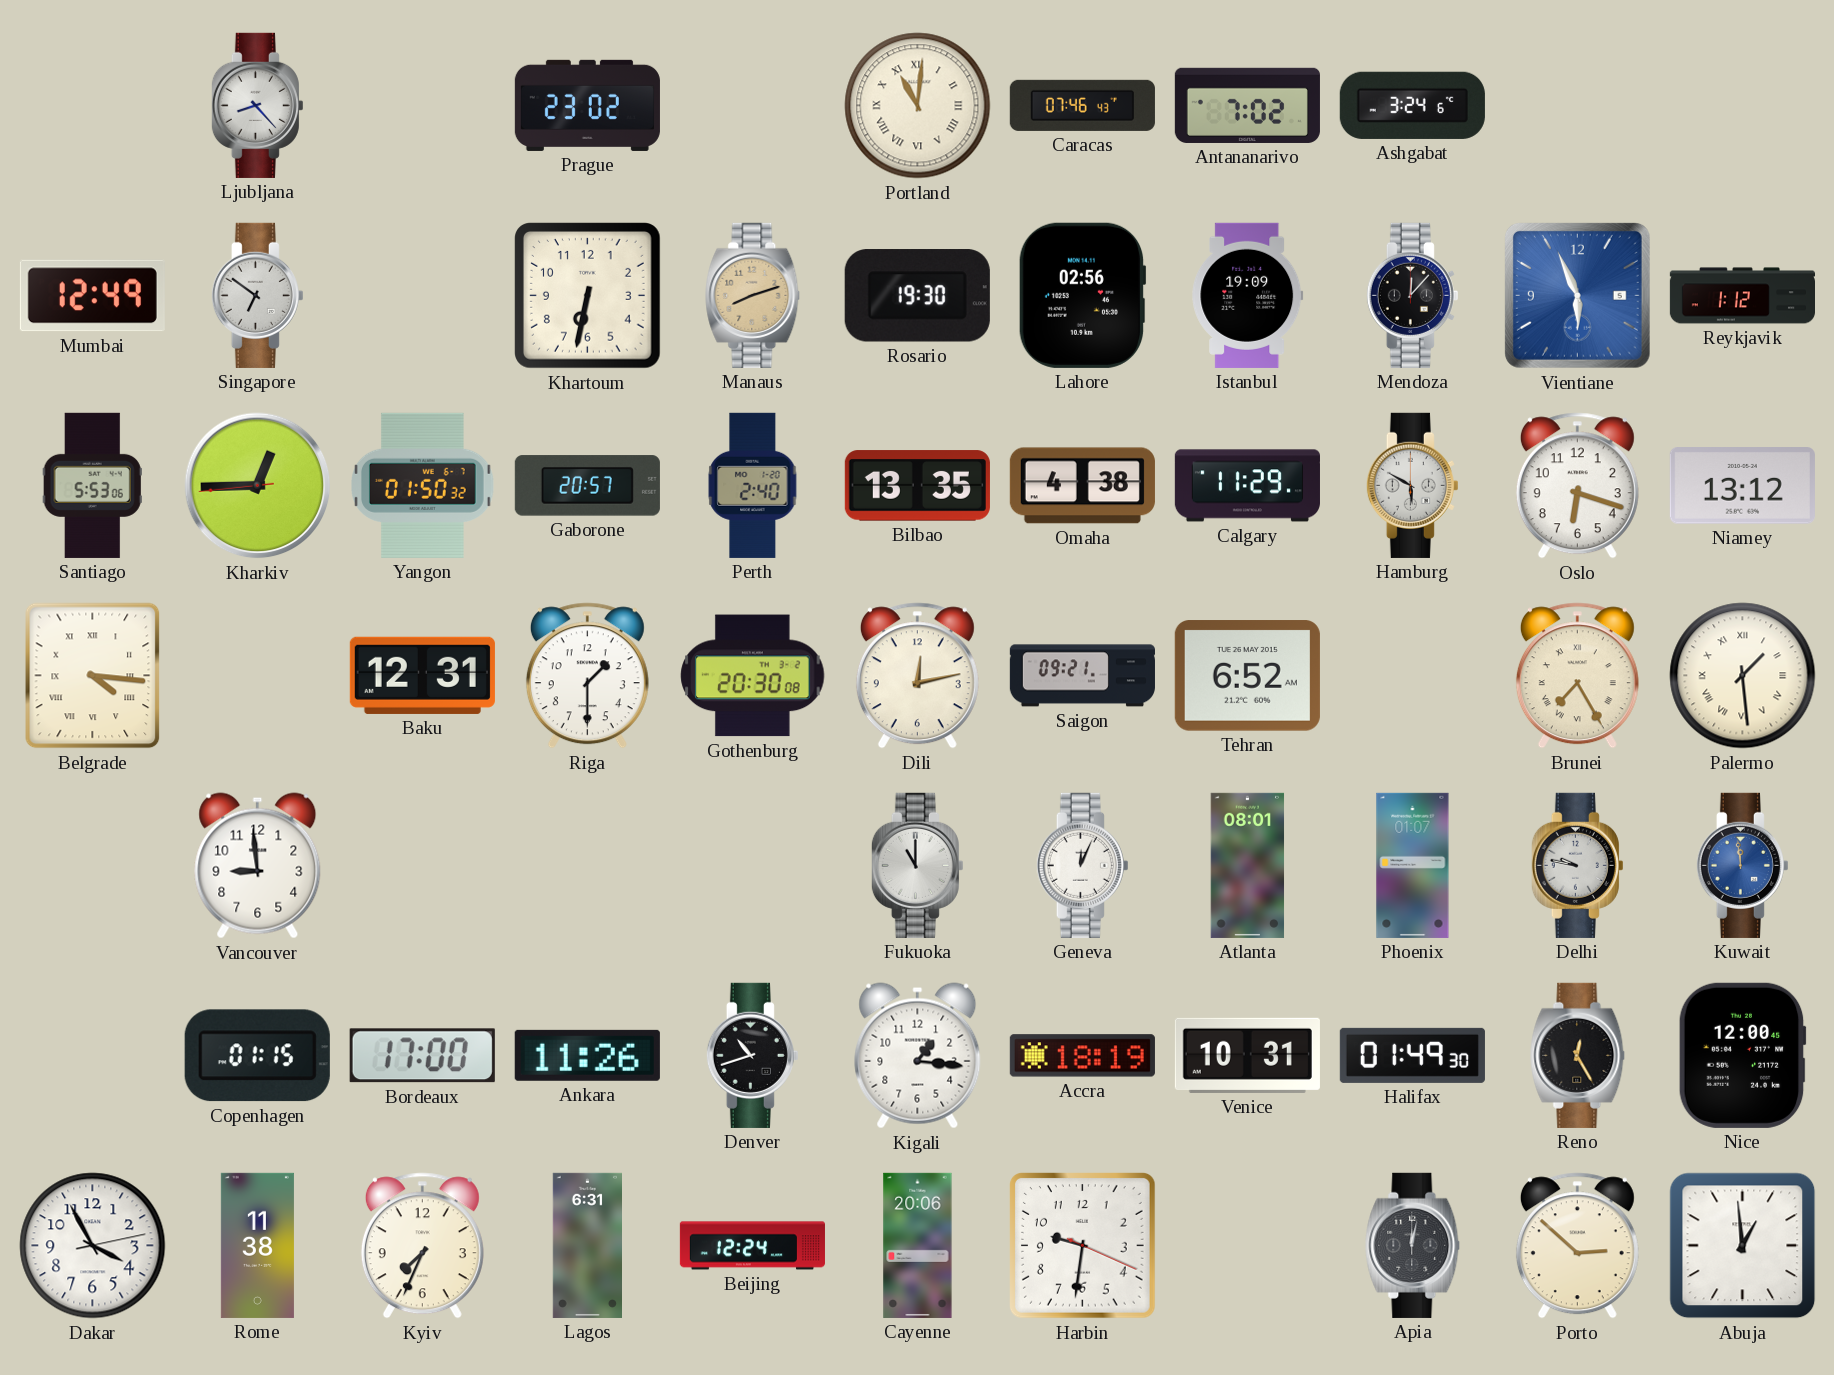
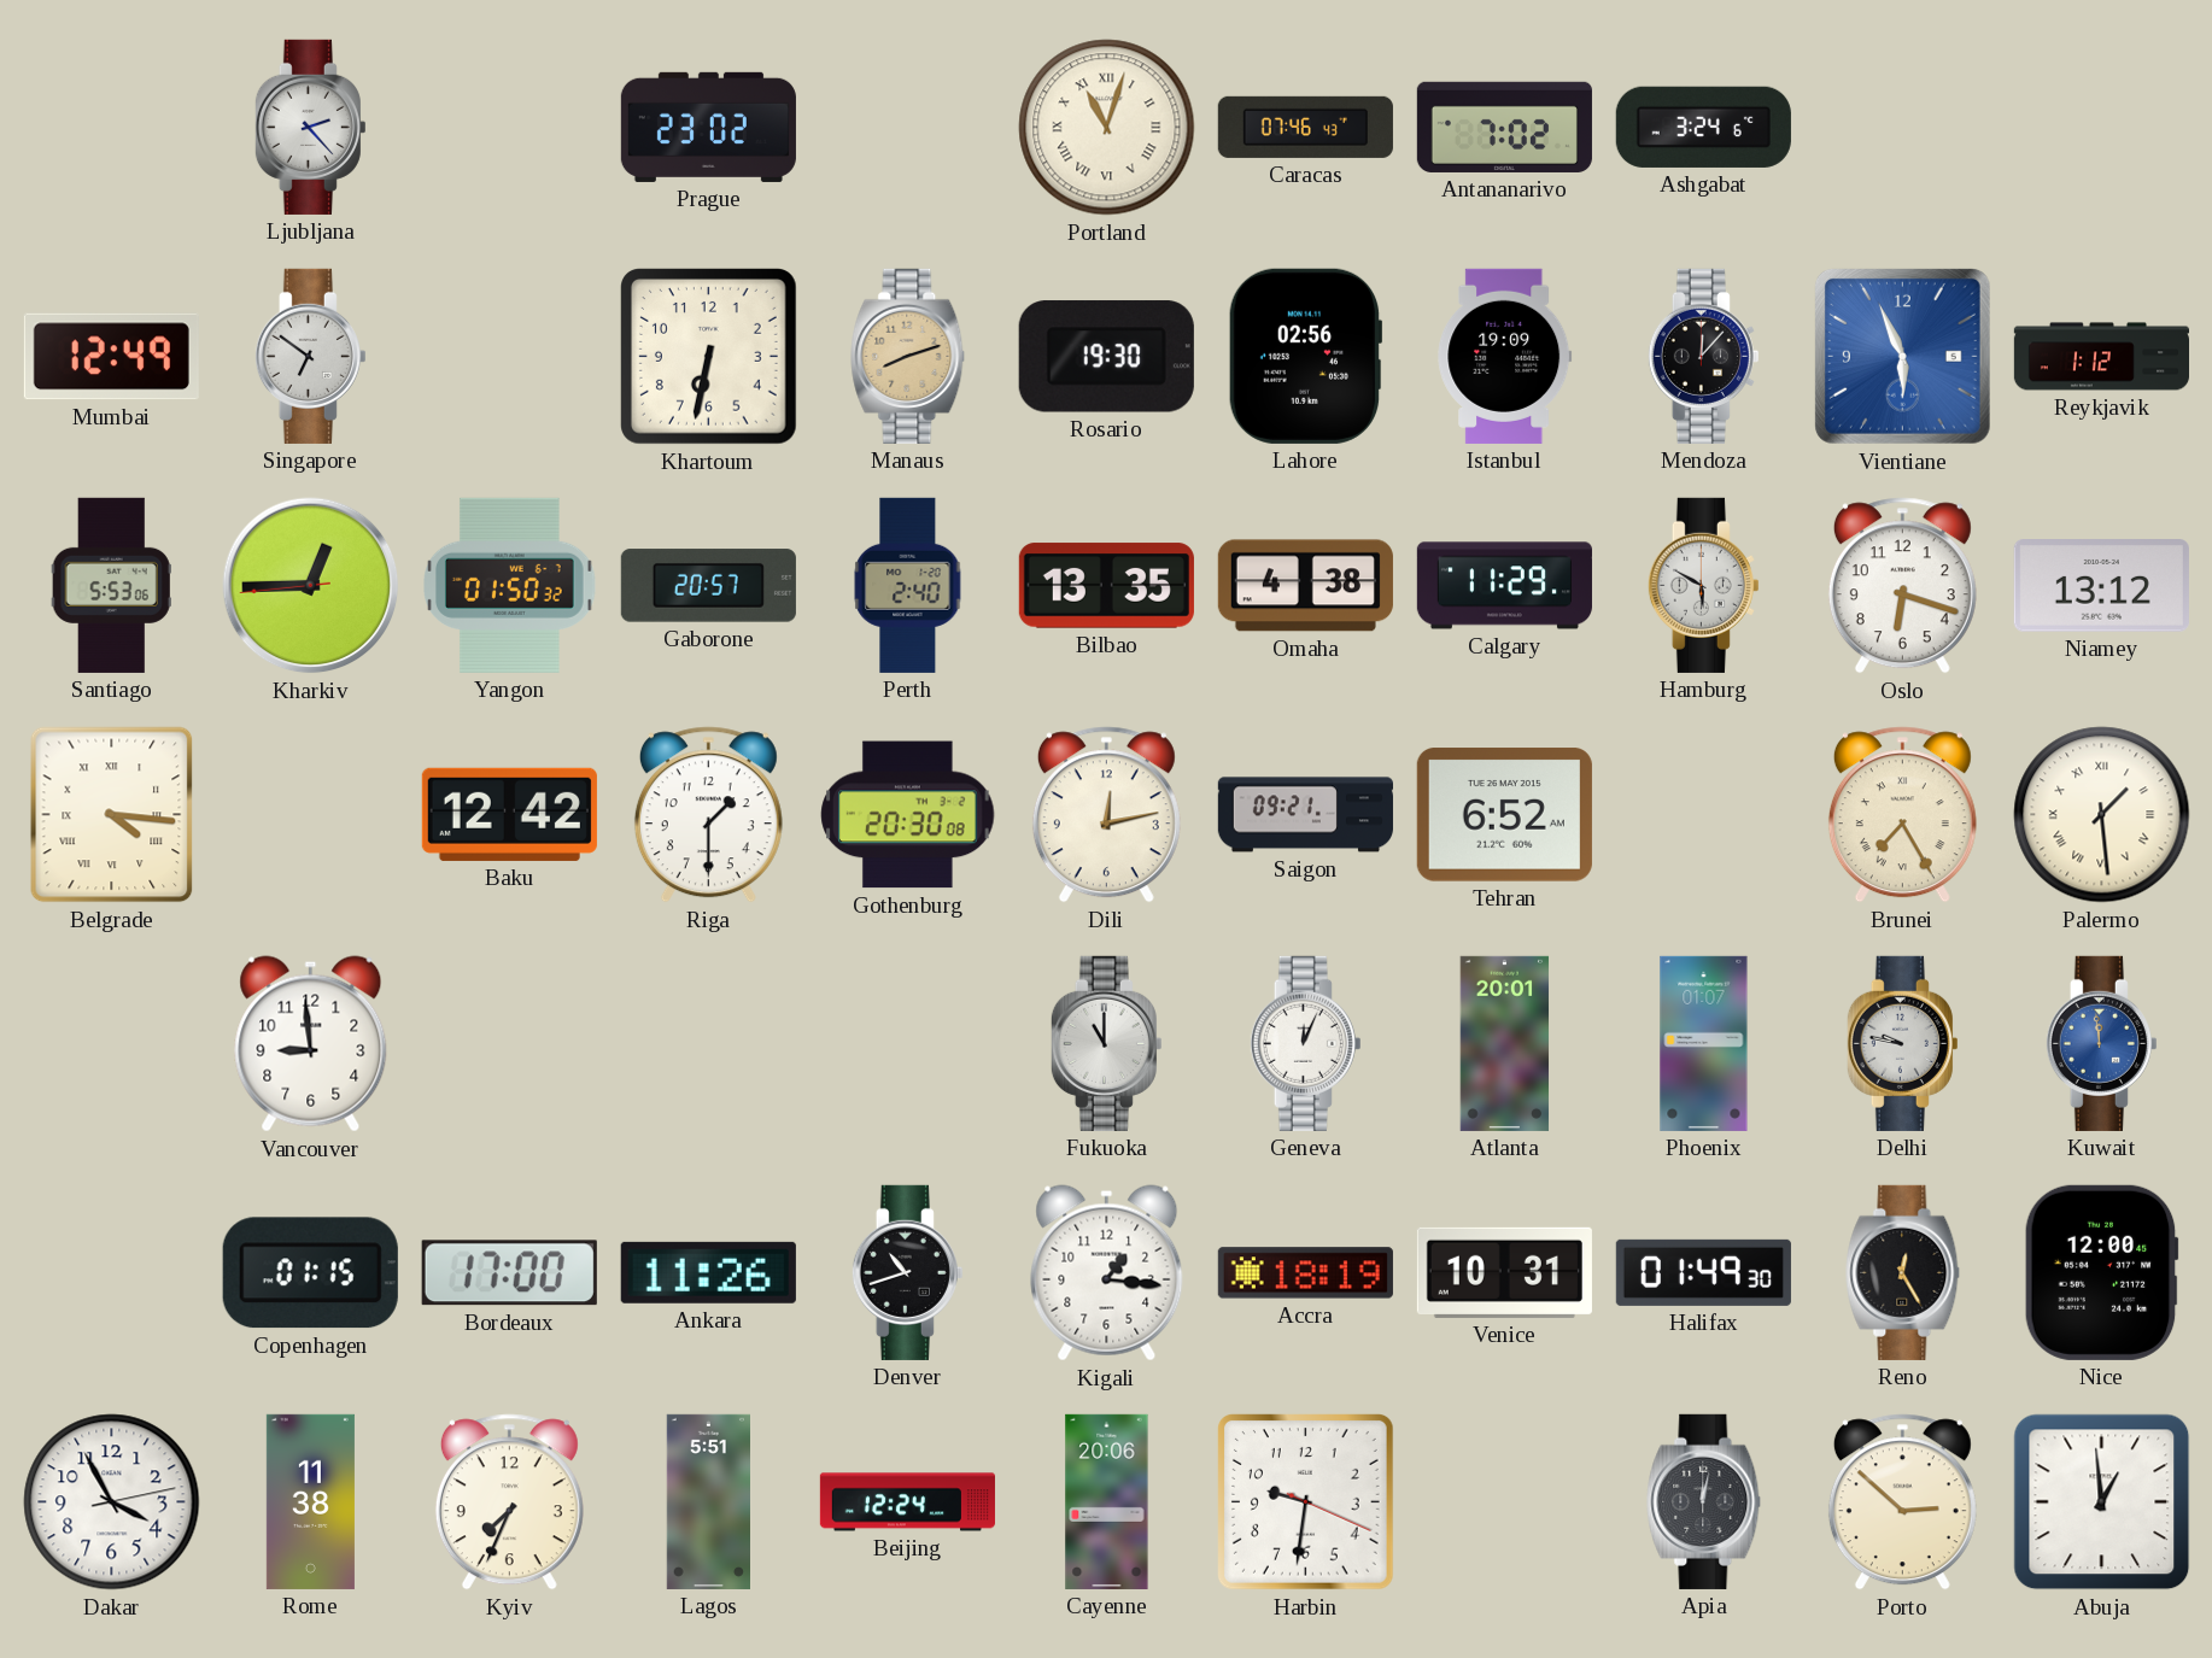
Ljubljana: 8:23 -> 2:23 (310, 127)
Portland: 11:01 -> 11:03 (1107, 128)
Baku: 12:31 -> 12:42 (509, 814)
Atlanta: 08:01 -> 20:01 (1505, 1043)
Lagos: 6:31 -> 5:51 (708, 1501)
